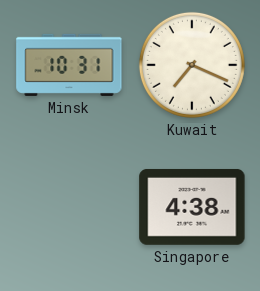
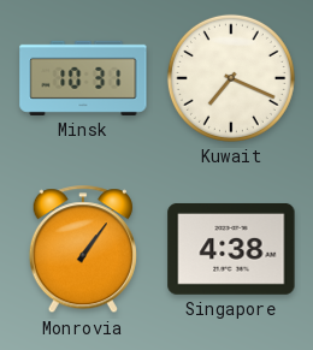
Monrovia: none -> 1:06 (83, 250)
